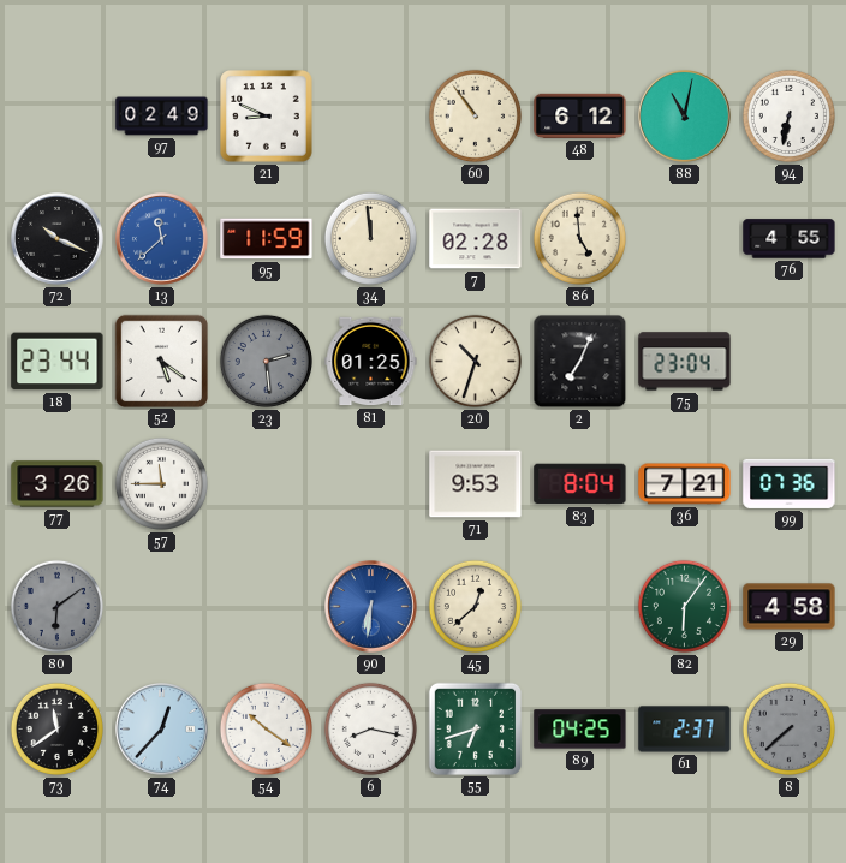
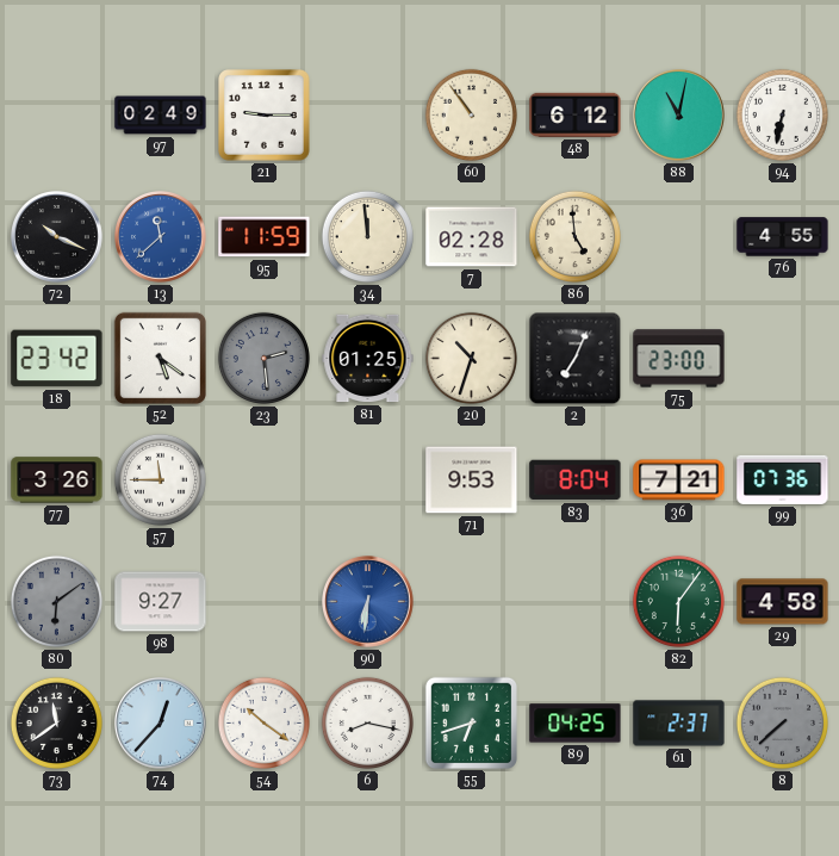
21: 8:49 -> 9:15 (265, 116)
18: 23:44 -> 23:42 (57, 359)
75: 23:04 -> 23:00 (679, 359)
98: none -> 9:27 (161, 602)
45: 12:38 -> none (475, 606)
